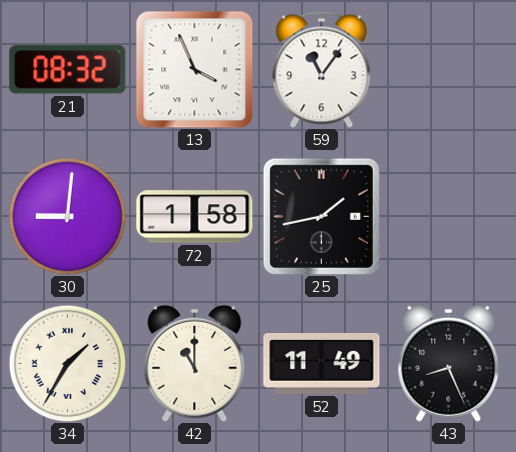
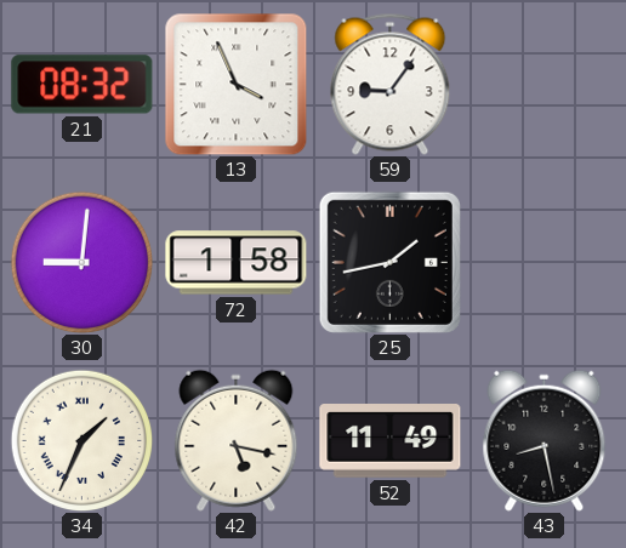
59: 11:06 -> 9:06 (391, 84)
34: 1:35 -> 1:34 (81, 440)
42: 11:00 -> 5:17 (237, 440)
43: 8:26 -> 8:28 (545, 440)
